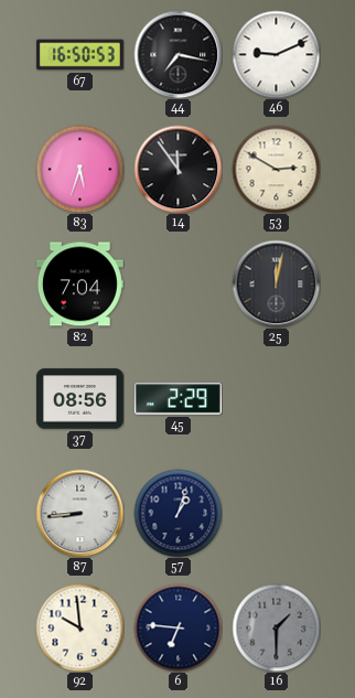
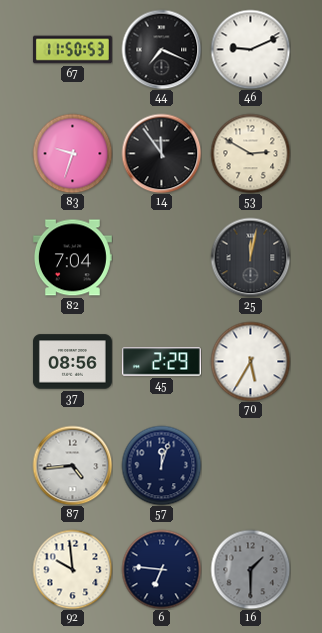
67: 16:50 -> 11:50 (72, 50)
44: 7:17 -> 7:19 (161, 49)
83: 5:33 -> 9:33 (72, 153)
70: none -> 5:35 (250, 361)
87: 8:44 -> 4:44 (72, 465)
57: 1:03 -> 12:03 (161, 465)
